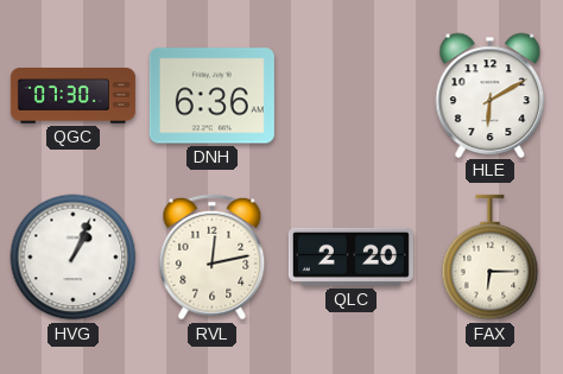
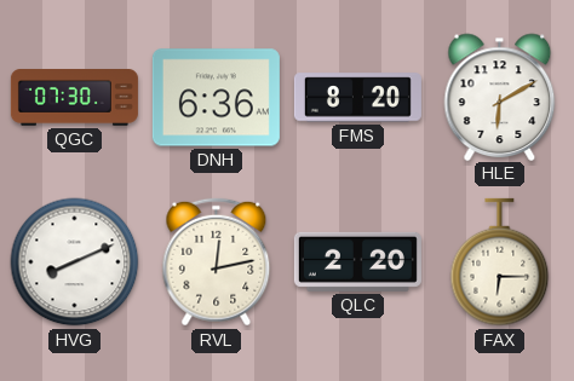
FMS: none -> 8:20 (357, 98)
HVG: 1:04 -> 8:11 (75, 262)
